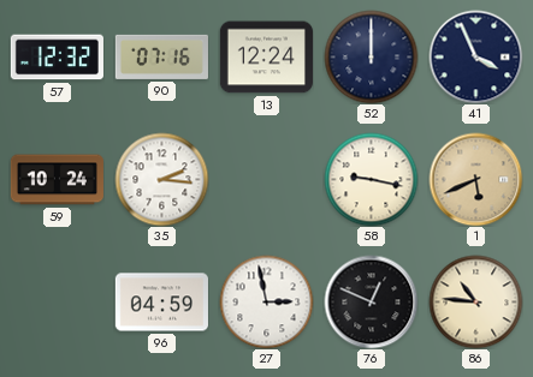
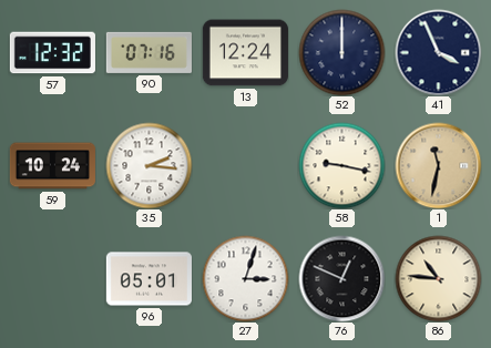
1: 5:41 -> 11:32 (438, 165)
96: 04:59 -> 05:01 (149, 279)
27: 2:58 -> 3:03 (245, 278)
